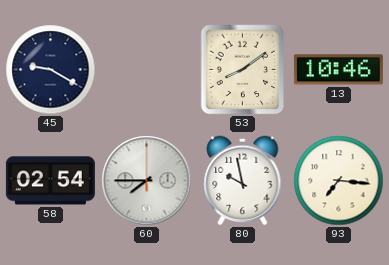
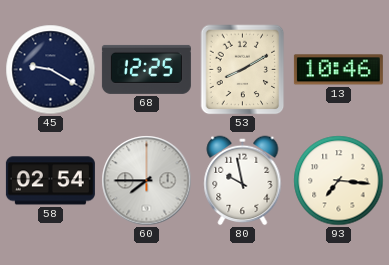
68: none -> 12:25 (146, 69)
53: 8:09 -> 8:10 (243, 70)
